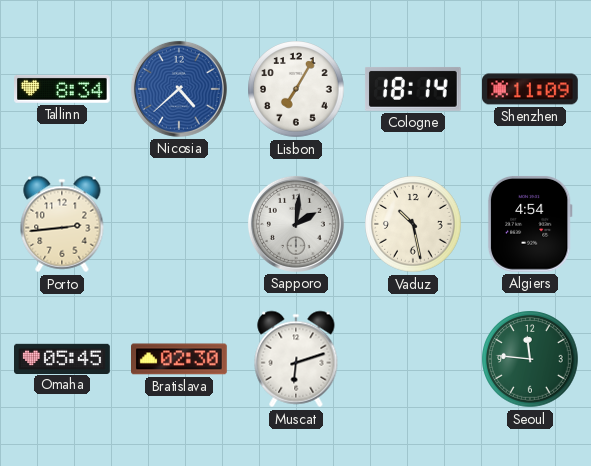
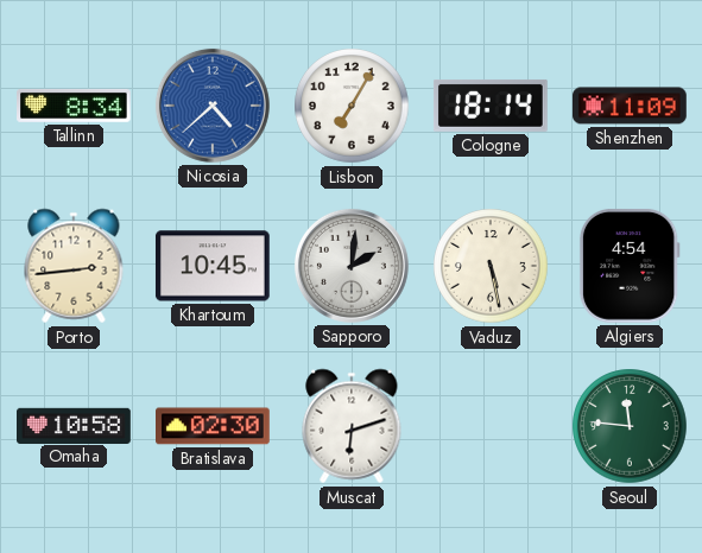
Khartoum: none -> 10:45 (213, 266)
Vaduz: 10:28 -> 5:28 (491, 266)
Omaha: 05:45 -> 10:58 (74, 425)
